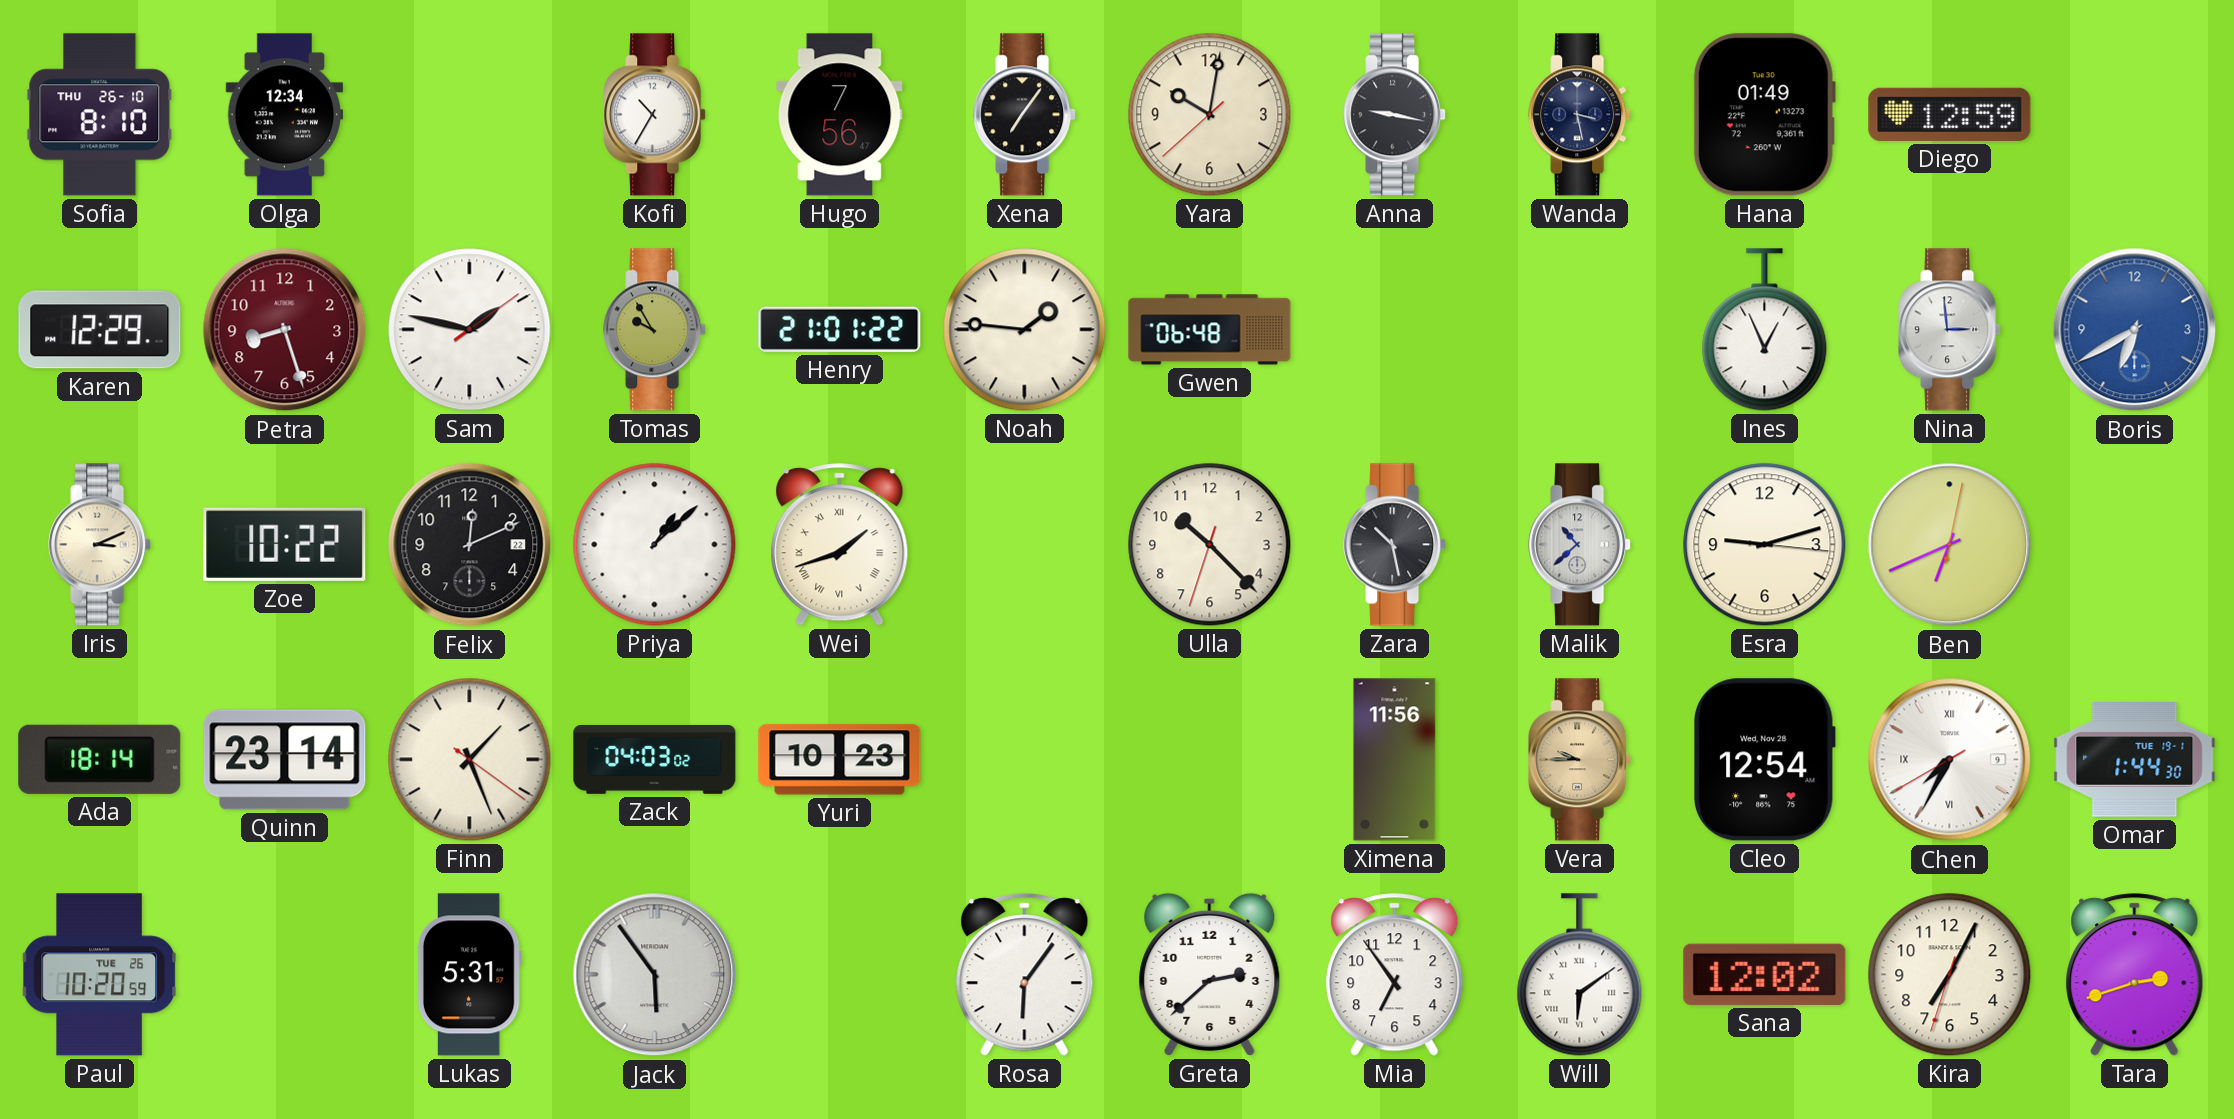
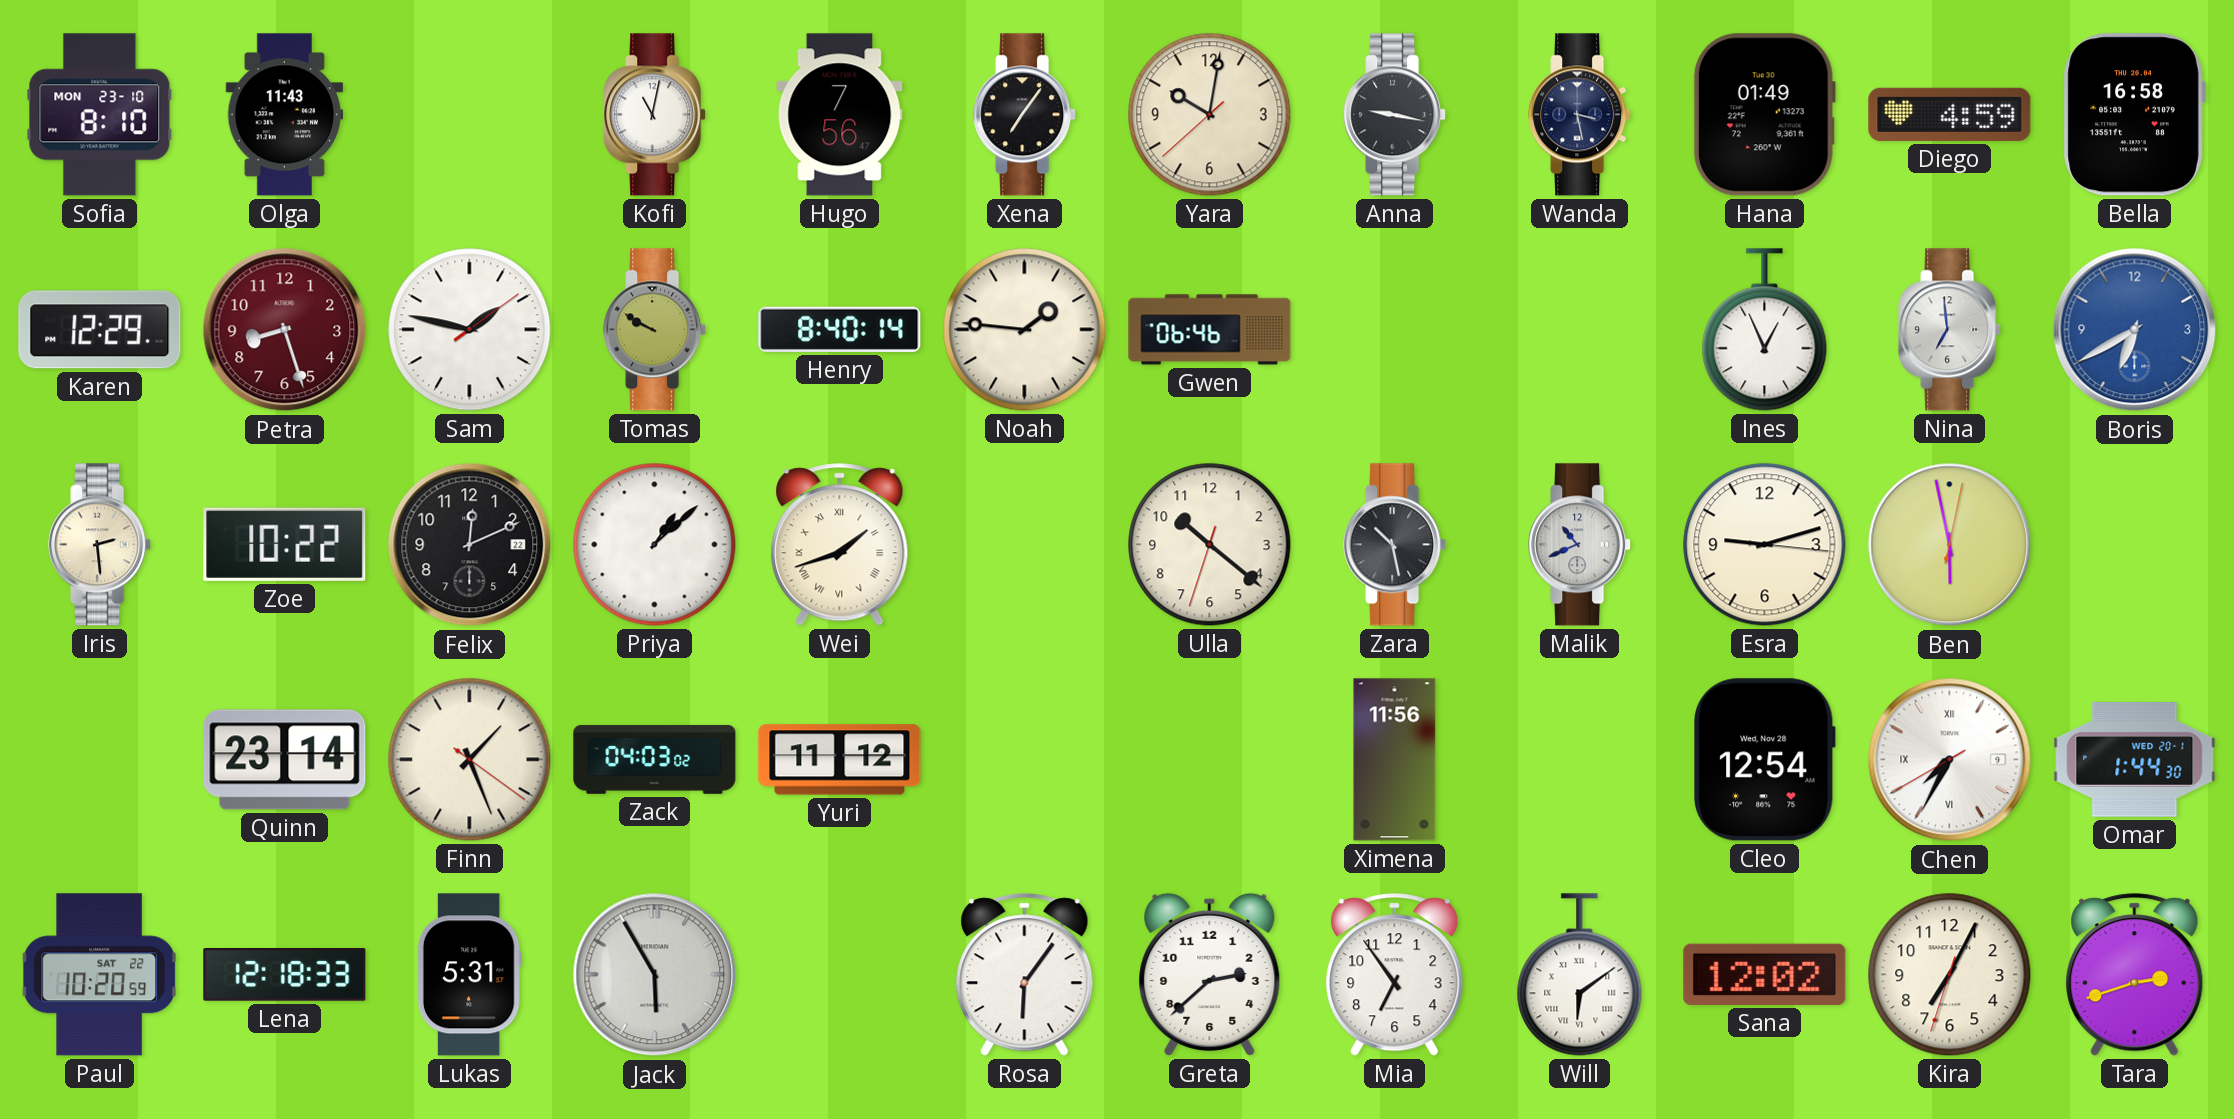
Sofia date: THU 26-10 -> MON 23-10 (100, 115)
Olga: 12:34 -> 11:43 (285, 115)
Kofi: 10:35 -> 11:02 (655, 115)
Diego: 12:59 -> 4:59 (1950, 114)
Bella: none -> 16:58 (2134, 115)
Tomas: 9:55 -> 9:50 (655, 330)
Henry: 21:01 -> 8:40 (840, 329)
Gwen: 06:48 -> 06:46 (1210, 330)
Nina: 2:59 -> 6:59 (1950, 330)
Iris: 3:11 -> 2:29 (100, 545)
Ulla: 10:22 -> 10:21 (1210, 545)
Malik: 10:38 -> 10:41 (1580, 545)
Ben: 6:41 -> 5:58 (1950, 545)
Ada: 18:14 -> none (100, 759)
Yuri: 10:23 -> 11:12 (840, 760)
Vera: 9:45 -> none (1580, 760)
Omar date: TUE 19-1 -> WED 20-1 (2135, 760)
Paul date: TUE 26 -> SAT 22 (99, 975)
Lena: none -> 12:18 (285, 975)
Jack: 5:54 -> 5:55 (655, 975)
